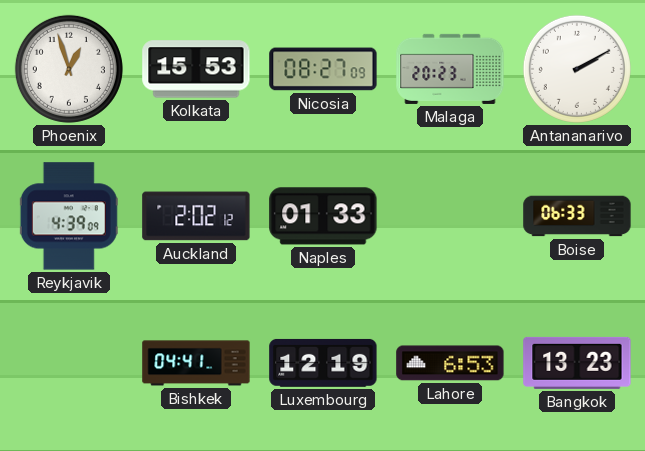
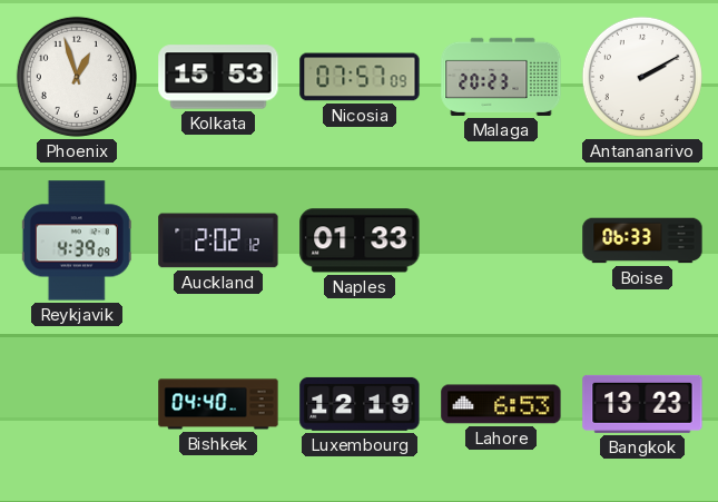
Nicosia: 08:27 -> 07:57 (360, 77)
Bishkek: 04:41 -> 04:40 (218, 404)
